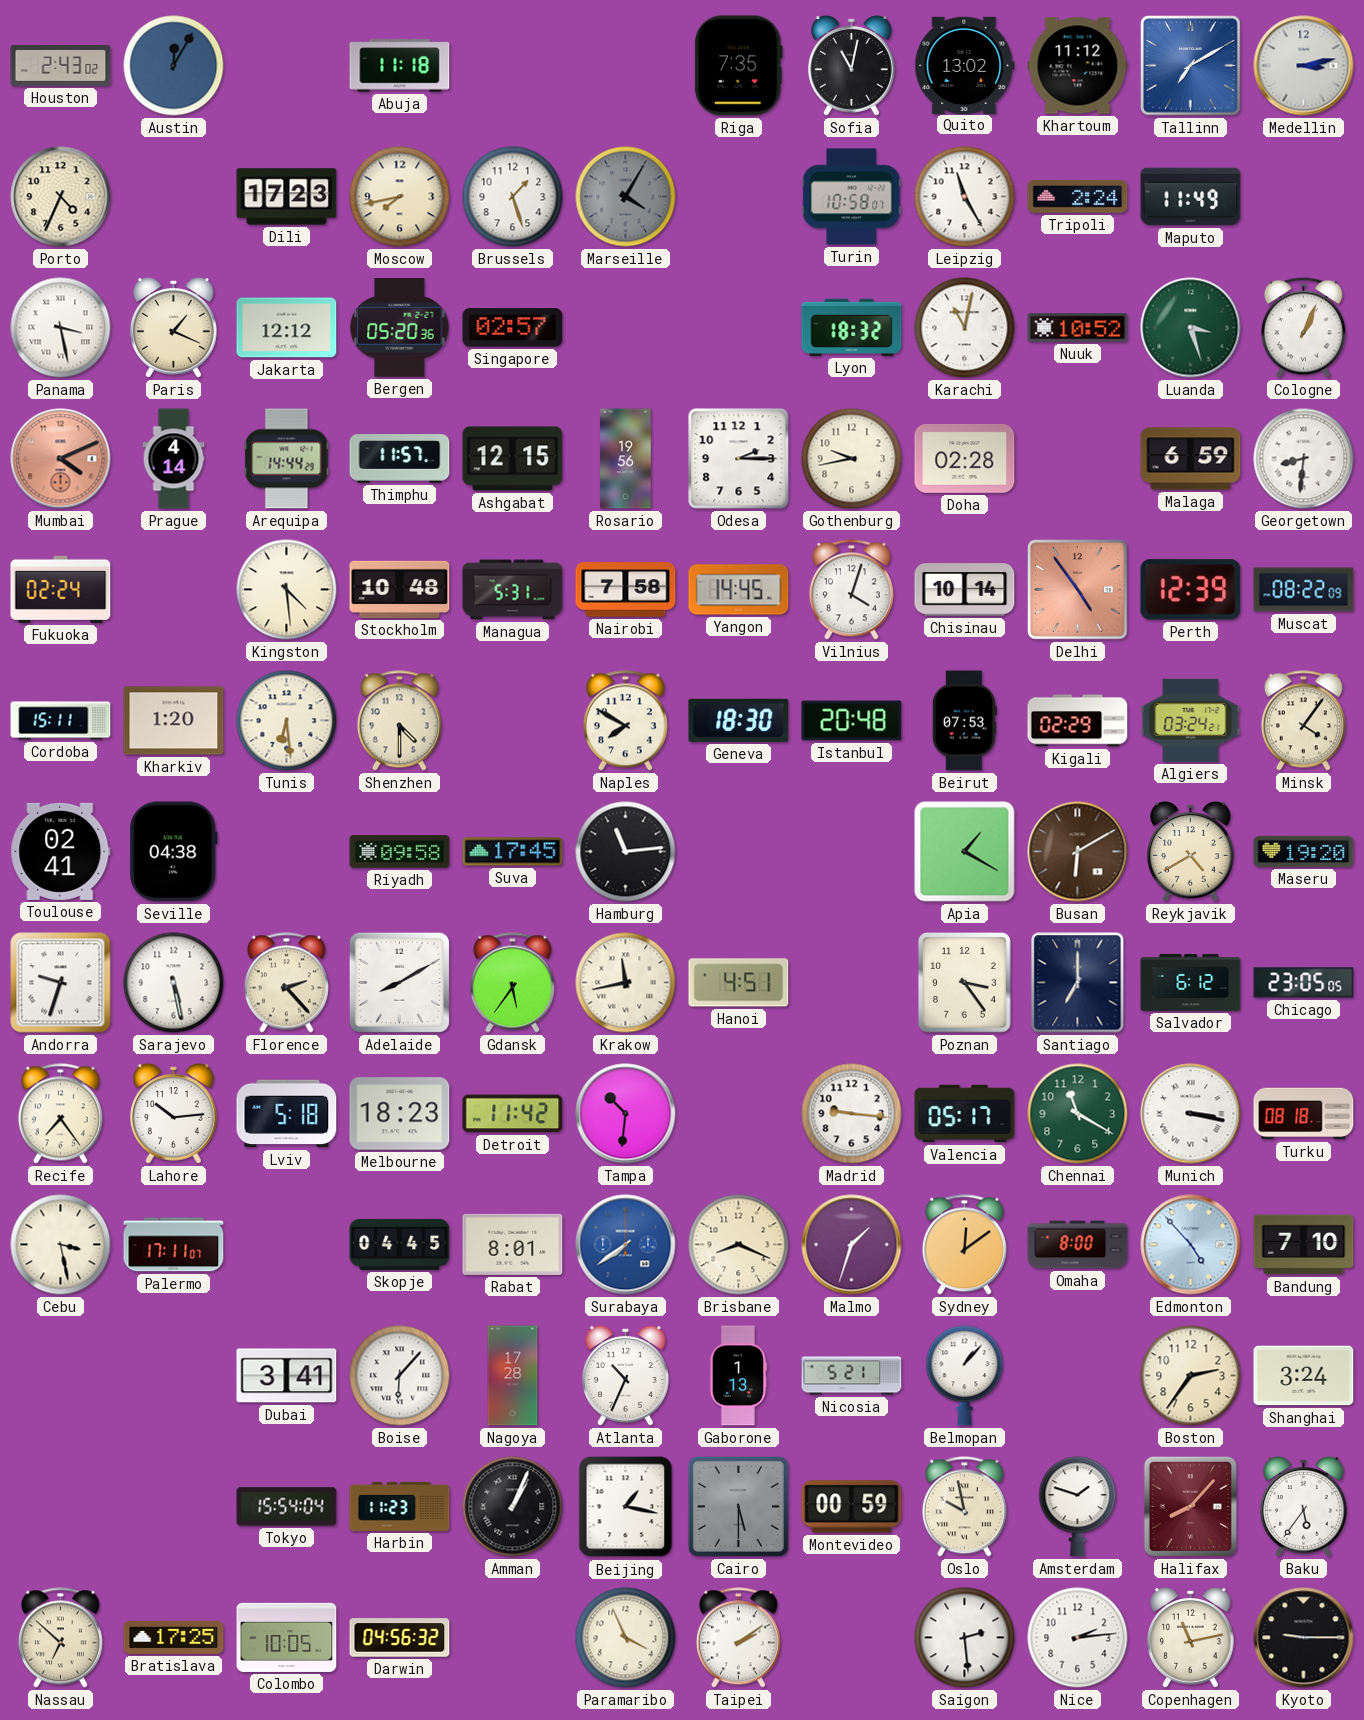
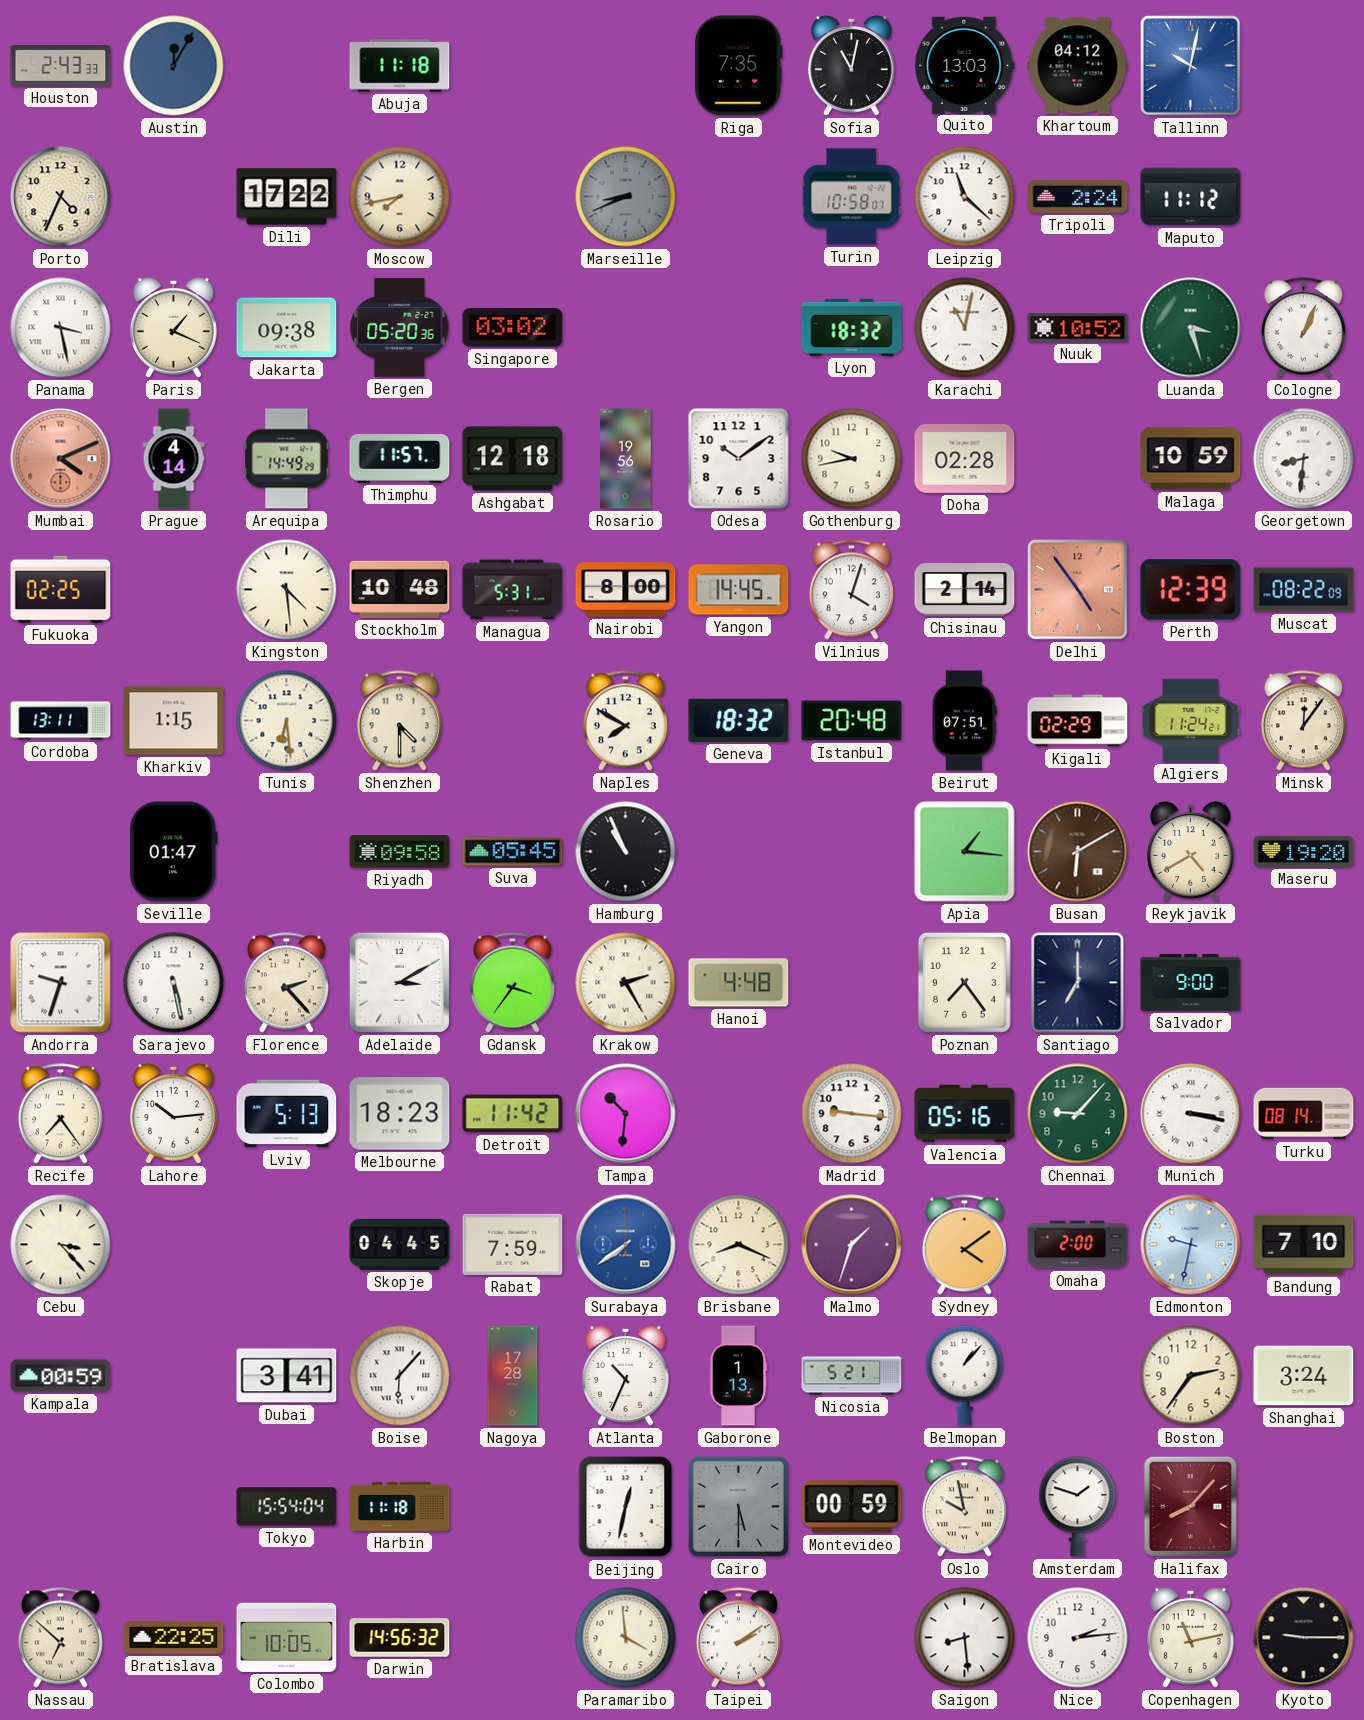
Houston: 2:43:02 -> 2:43:33 (61, 66)
Quito: 13:02 -> 13:03 (965, 65)
Khartoum: 11:12 -> 04:12 (1078, 66)
Tallinn: 7:10 -> 10:02 (1191, 66)
Medellin: 3:13 -> none (1304, 66)
Dili: 17:23 -> 17:22 (287, 197)
Brussels: 1:27 -> none (513, 197)
Marseille: 4:05 -> 8:41 (626, 197)
Leipzig: 11:25 -> 11:22 (965, 197)
Maputo: 11:49 -> 11:12 (1191, 197)
Jakarta: 12:12 -> 09:38 (287, 328)
Singapore: 02:57 -> 03:02 (513, 328)
Arequipa: 14:44 -> 14:49 (287, 459)
Ashgabat: 12:15 -> 12:18 (513, 459)
Odesa: 2:15 -> 10:09 (739, 459)
Malaga: 6:59 -> 10:59 (1191, 459)
Fukuoka: 02:24 -> 02:25 (61, 589)
Nairobi: 7:58 -> 8:00 (626, 590)
Chisinau: 10:14 -> 2:14 (965, 590)
Cordoba: 15:11 -> 13:11 (61, 721)
Kharkiv: 1:20 -> 1:15 (174, 721)
Geneva: 18:30 -> 18:32 (739, 720)
Beirut: 07:53 -> 07:51 (964, 721)
Algiers: 03:24 -> 11:24 (1191, 720)
Minsk: 4:06 -> 12:06 (1303, 721)
Toulouse: 02:41 -> none (61, 851)
Seville: 04:38 -> 01:47 (174, 852)
Suva: 17:45 -> 05:45 (513, 852)
Hamburg: 11:14 -> 10:56 (626, 852)
Apia: 1:20 -> 1:16 (965, 852)
Adelaide: 8:10 -> 3:10 (399, 982)
Gdansk: 5:36 -> 3:36 (512, 983)
Krakow: 11:43 -> 2:25 (626, 983)
Hanoi: 4:51 -> 4:48 (739, 983)
Poznan: 3:24 -> 7:24 (964, 982)
Salvador: 6:12 -> 9:00 (1191, 982)
Chicago: 23:05 -> none (1304, 983)
Lviv: 5:18 -> 5:13 (287, 1114)
Valencia: 05:17 -> 05:16 (965, 1114)
Chennai: 11:20 -> 9:07 (1078, 1114)
Turku: 08:18 -> 08:14 (1304, 1114)
Cebu: 3:28 -> 3:23 (61, 1245)
Palermo: 17:11 -> none (174, 1245)
Rabat: 8:01 -> 7:59 (513, 1244)
Sydney: 12:09 -> 4:09 (964, 1245)
Omaha: 8:00 -> 2:00 (1078, 1245)
Edmonton: 4:53 -> 9:32 (1191, 1245)
Kampala: none -> 00:59 (61, 1376)
Harbin: 11:23 -> 11:18 (400, 1506)
Amman: 1:04 -> none (513, 1507)
Beijing: 1:17 -> 12:32 (626, 1507)
Baku: 5:36 -> none (1304, 1507)
Bratislava: 17:25 -> 22:25 (174, 1637)
Darwin: 04:56 -> 14:56 (400, 1638)
Paramaribo: 3:56 -> 3:59 (626, 1638)
Saigon: 2:29 -> 8:29 (965, 1638)
